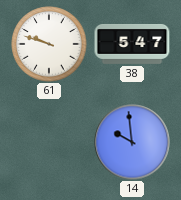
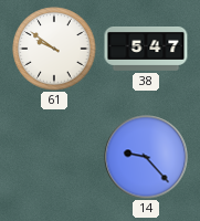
61: 9:48 -> 9:51 (54, 49)
14: 9:59 -> 9:23 (146, 157)
